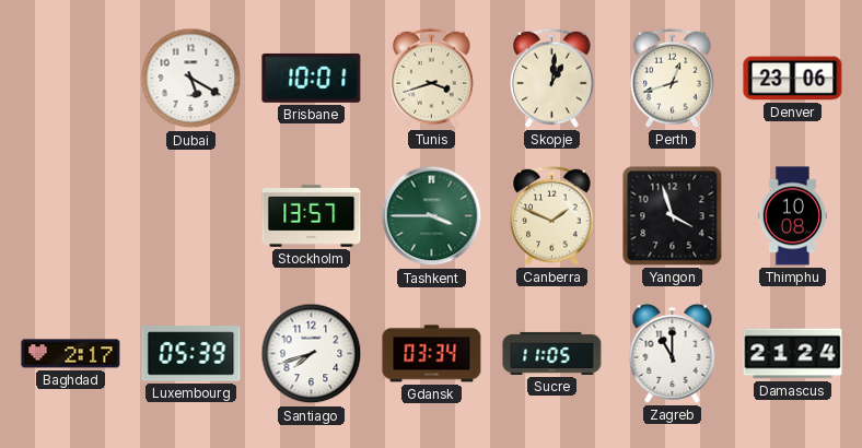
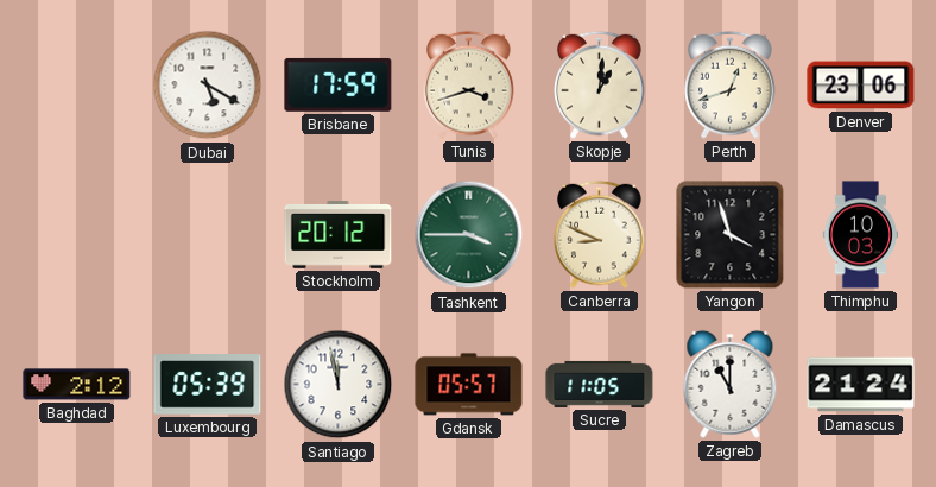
Brisbane: 10:01 -> 17:59 (339, 84)
Stockholm: 13:57 -> 20:12 (339, 234)
Canberra: 1:49 -> 8:49 (600, 234)
Thimphu: 10:08 -> 10:03 (860, 235)
Baghdad: 2:17 -> 2:12 (77, 385)
Santiago: 7:42 -> 11:58 (339, 385)
Gdansk: 03:34 -> 05:57 (469, 385)
